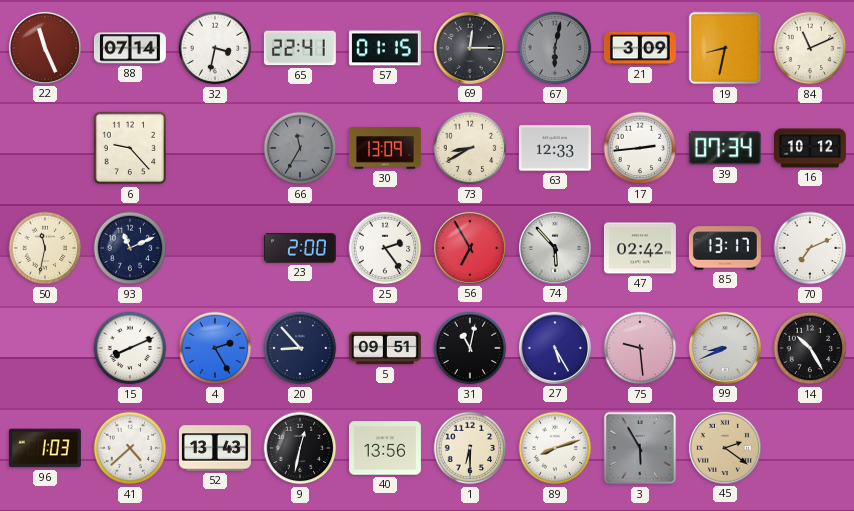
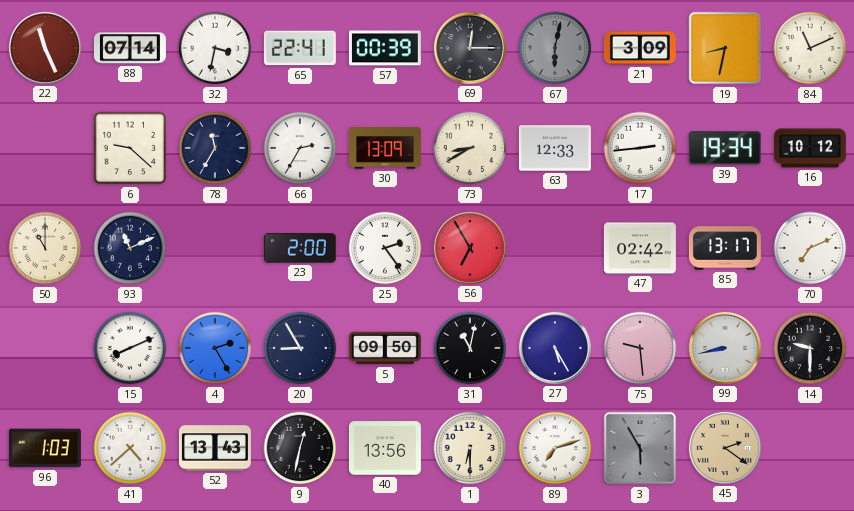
57: 01:15 -> 00:39 (385, 48)
6: 9:23 -> 9:22 (130, 148)
78: none -> 11:35 (215, 148)
66: 11:35 -> 2:35 (300, 148)
66 dial: grey -> white (300, 148)
39: 07:34 -> 19:34 (725, 148)
50: 11:32 -> 11:00 (45, 248)
74: 5:53 -> none (555, 248)
20: 8:53 -> 8:55 (300, 348)
5: 09:51 -> 09:50 (385, 348)
99: 8:41 -> 8:43 (725, 348)
14: 10:25 -> 9:30 (810, 348)
89: 8:12 -> 7:12 (555, 448)
